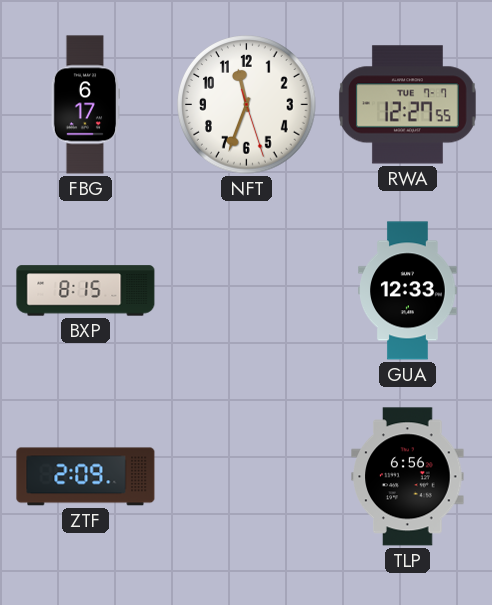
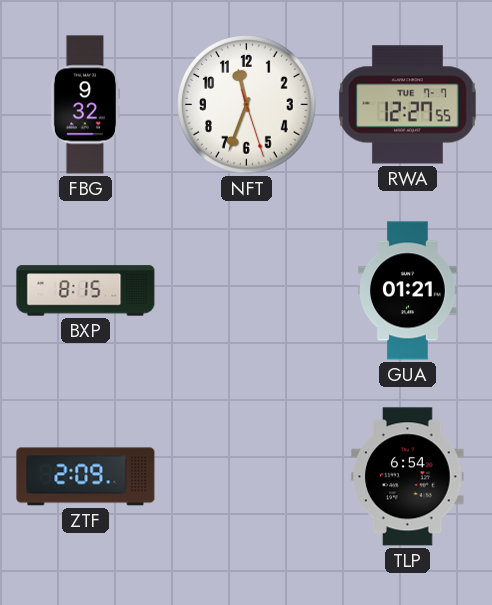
FBG: 6:17 -> 9:32 (84, 105)
GUA: 12:33 -> 01:21 (408, 291)
TLP: 6:56 -> 6:54 (408, 477)
